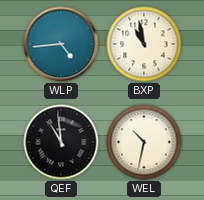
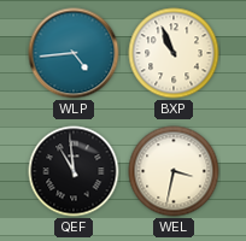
BXP: 10:58 -> 10:56 (174, 53)
WEL: 10:32 -> 3:32 (174, 171)
